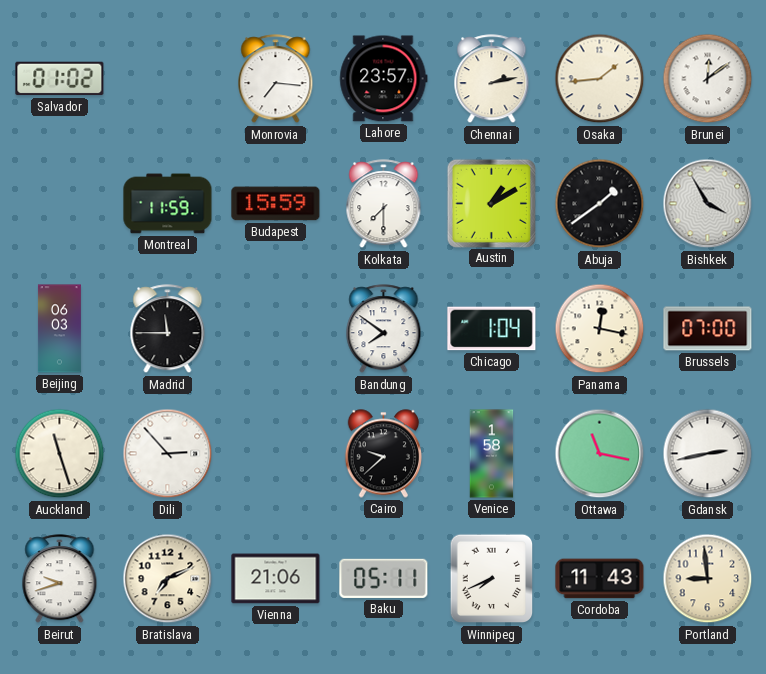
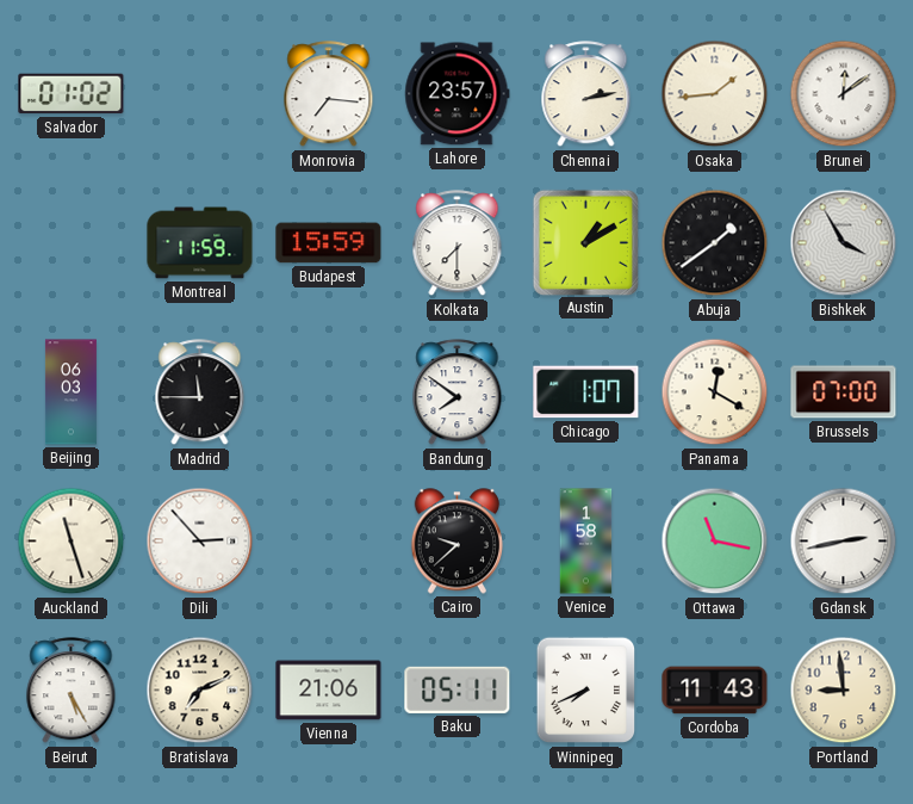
Chicago: 1:04 -> 1:07 (586, 392)
Panama: 12:17 -> 12:20 (715, 392)
Beirut: 9:42 -> 5:25 (72, 691)
